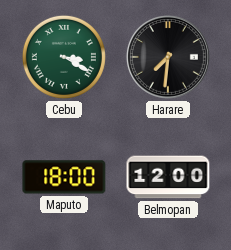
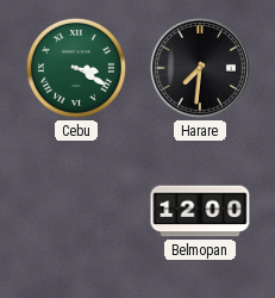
Maputo: 18:00 -> none (64, 177)
